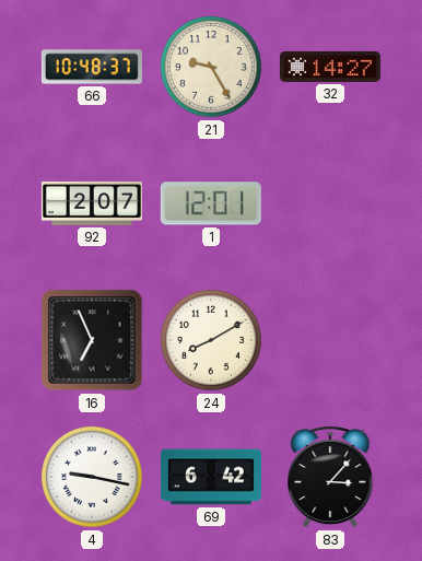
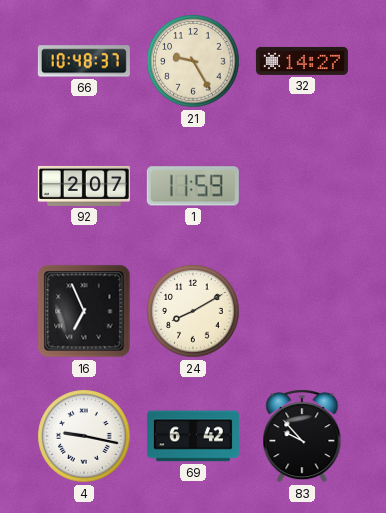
1: 12:01 -> 11:59 (193, 186)
83: 3:07 -> 9:53 (302, 436)
